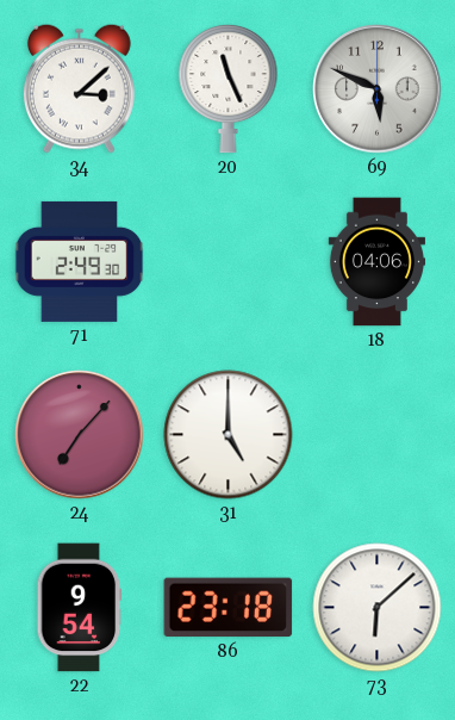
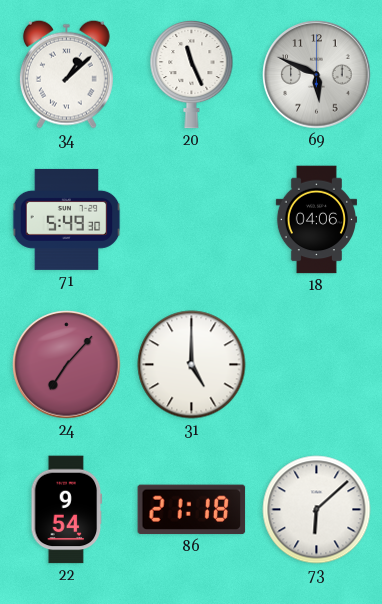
34: 3:08 -> 1:08 (66, 74)
71: 2:49 -> 5:49 (67, 219)
86: 23:18 -> 21:18 (192, 510)
